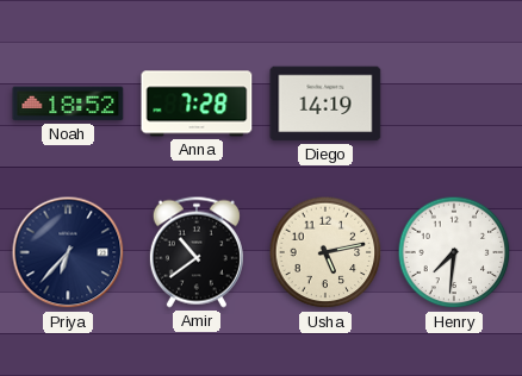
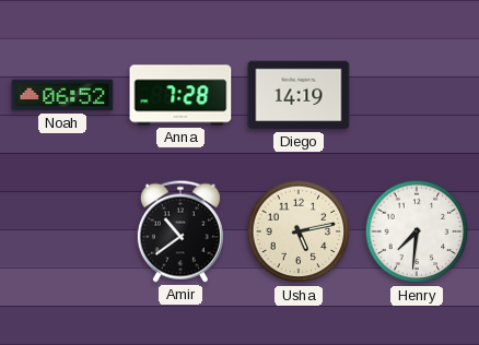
Noah: 18:52 -> 06:52 (62, 95)
Priya: 6:37 -> none (68, 252)
